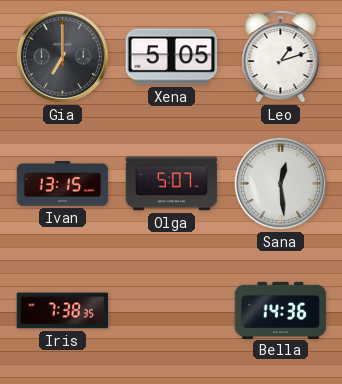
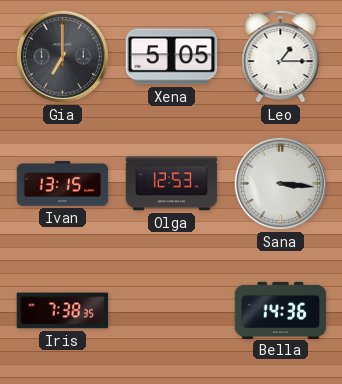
Leo: 1:12 -> 1:15 (281, 56)
Olga: 5:07 -> 12:53 (172, 184)
Sana: 12:29 -> 3:16 (280, 183)
